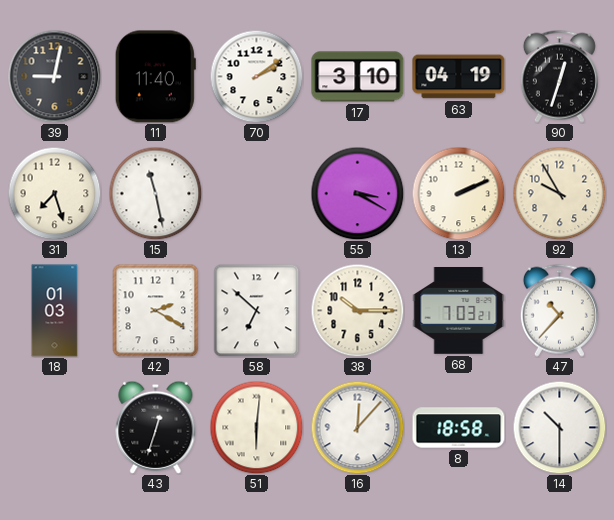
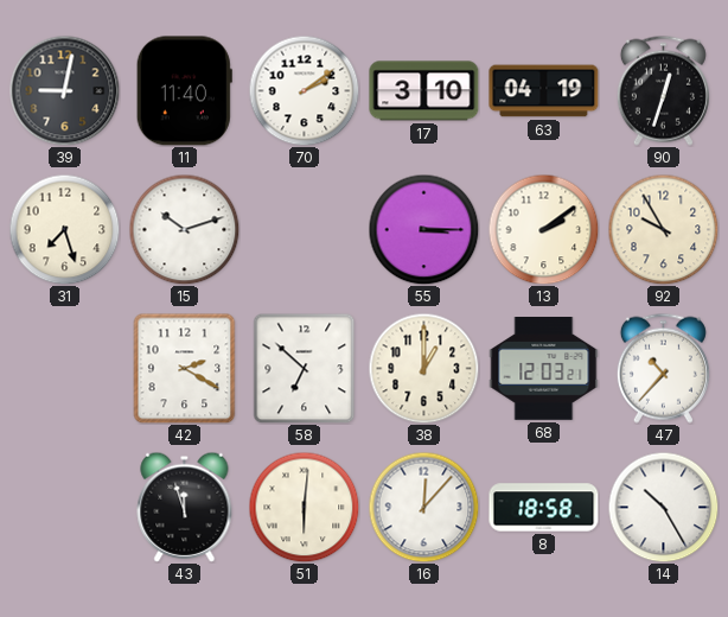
15: 11:28 -> 10:12 (184, 229)
55: 3:20 -> 3:15 (423, 229)
13: 2:11 -> 2:09 (543, 229)
18: 01:03 -> none (55, 311)
38: 10:15 -> 1:00 (423, 368)
68: 7:03 -> 12:03 (544, 369)
43: 12:33 -> 11:57 (185, 507)
14: 10:30 -> 10:25 (663, 507)
